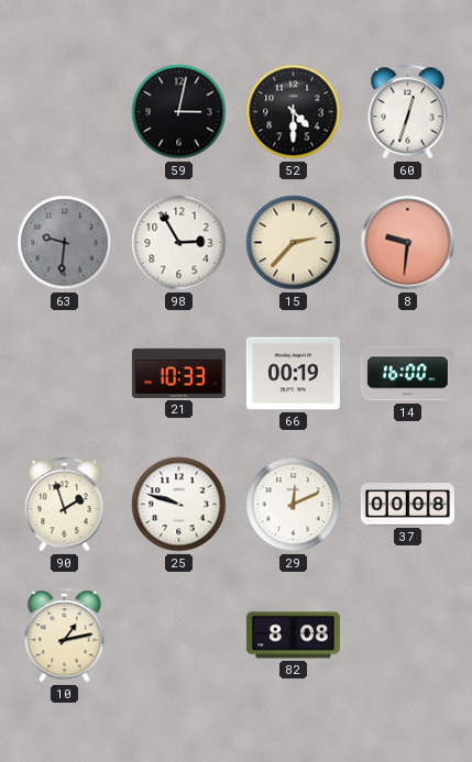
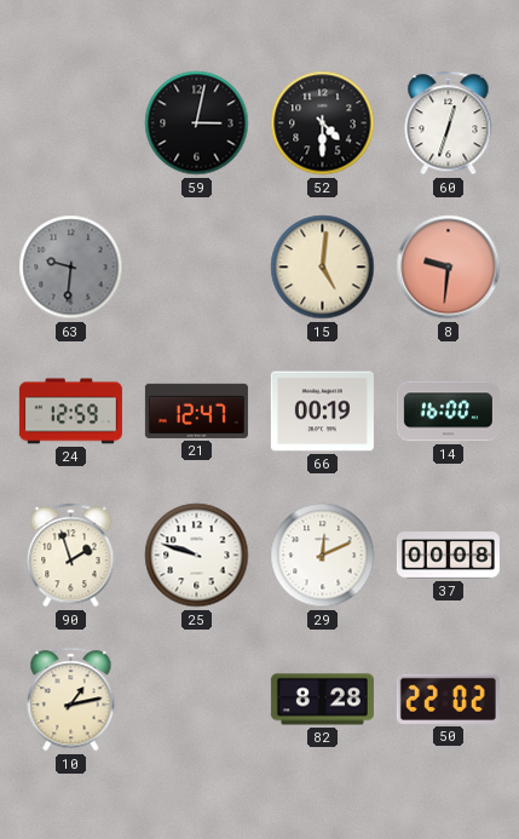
98: 2:55 -> none (179, 243)
15: 2:37 -> 5:01 (323, 268)
24: none -> 12:59 (70, 412)
21: 10:33 -> 12:47 (196, 410)
82: 8:08 -> 8:28 (322, 700)
50: none -> 22:02 (448, 699)
